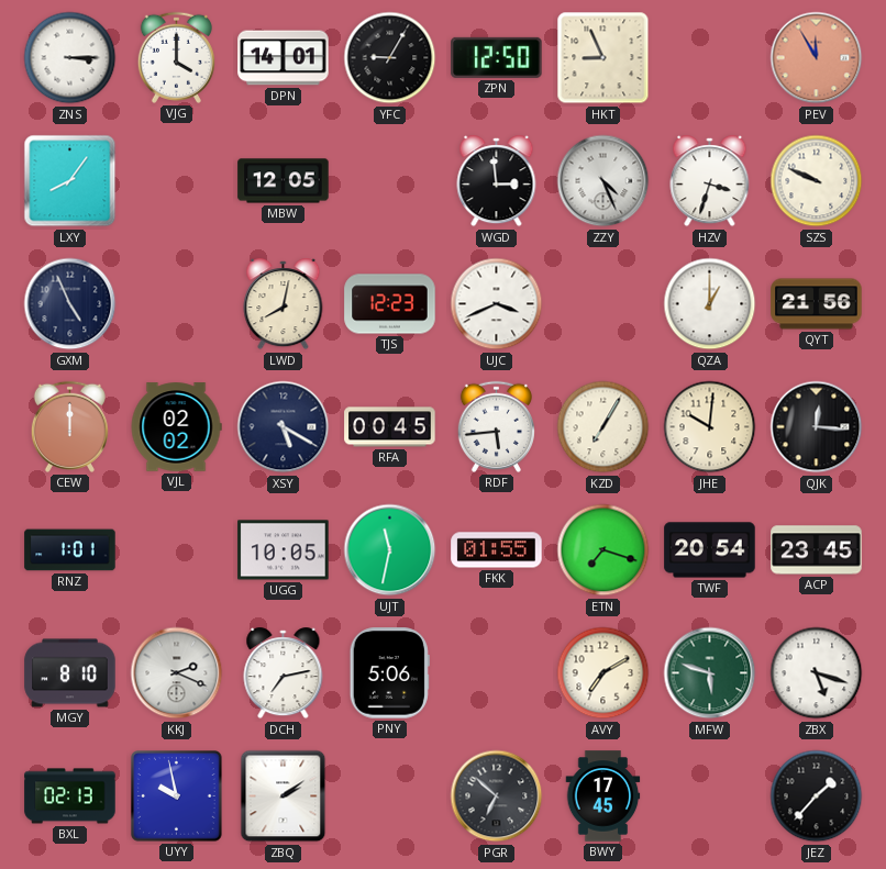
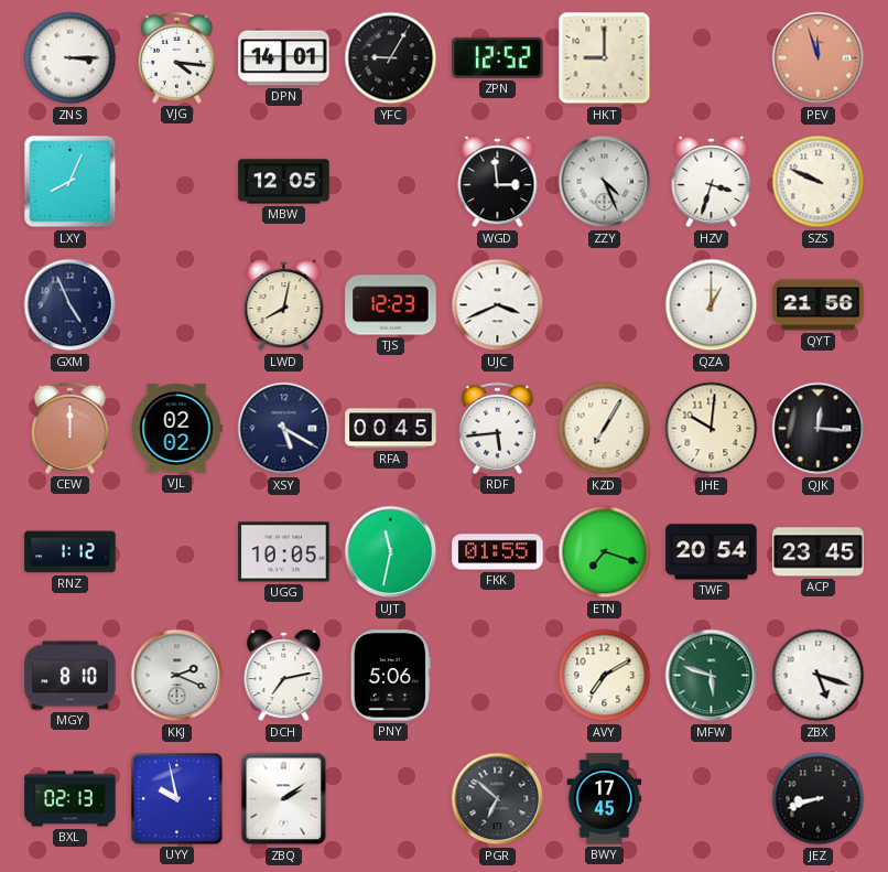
VJG: 4:00 -> 4:16 (176, 57)
ZPN: 12:50 -> 12:52 (498, 57)
HKT: 8:56 -> 9:00 (605, 58)
PEV: 11:55 -> 11:57 (819, 58)
LXY: 8:06 -> 8:04 (71, 182)
RNZ: 1:01 -> 1:12 (71, 552)
JEZ: 1:37 -> 8:42 (819, 799)
